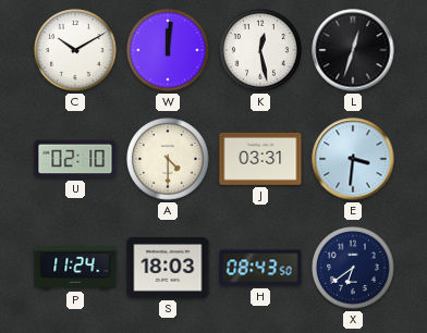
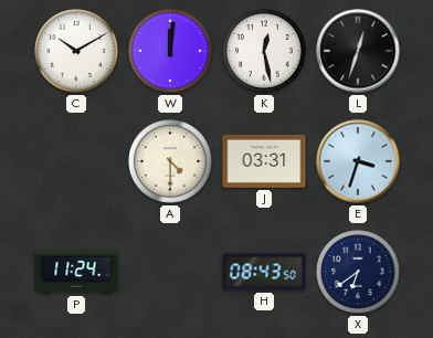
U: 02:10 -> none (75, 159)
E: 3:31 -> 3:33 (358, 161)
S: 18:03 -> none (168, 268)
